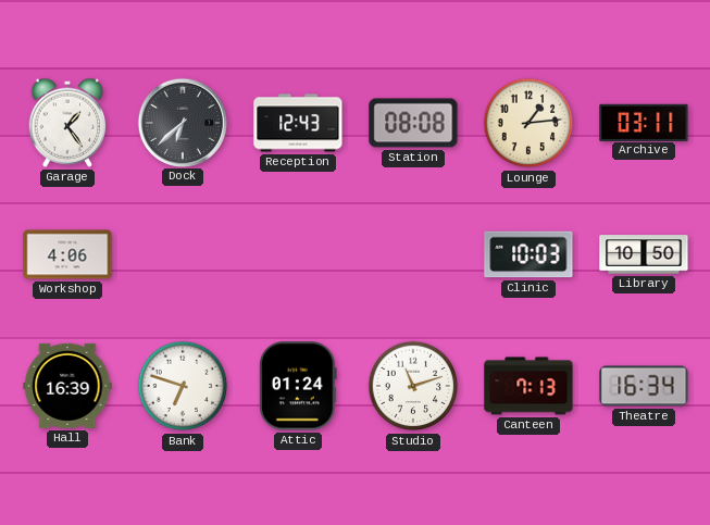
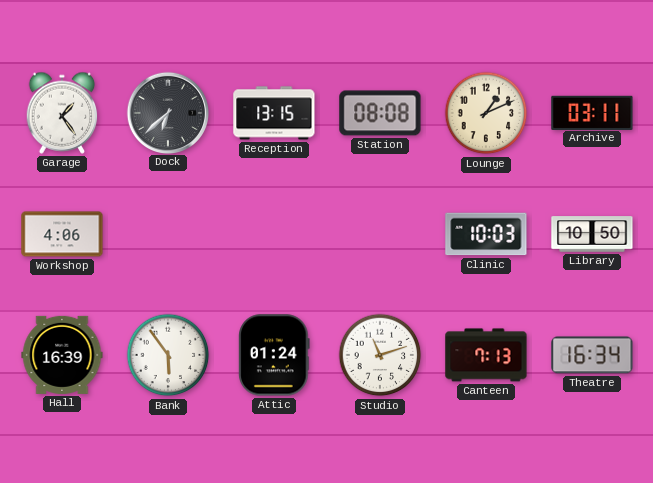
Reception: 12:43 -> 13:15 (274, 113)
Lounge: 1:14 -> 1:11 (486, 113)
Bank: 6:48 -> 5:54 (168, 355)
